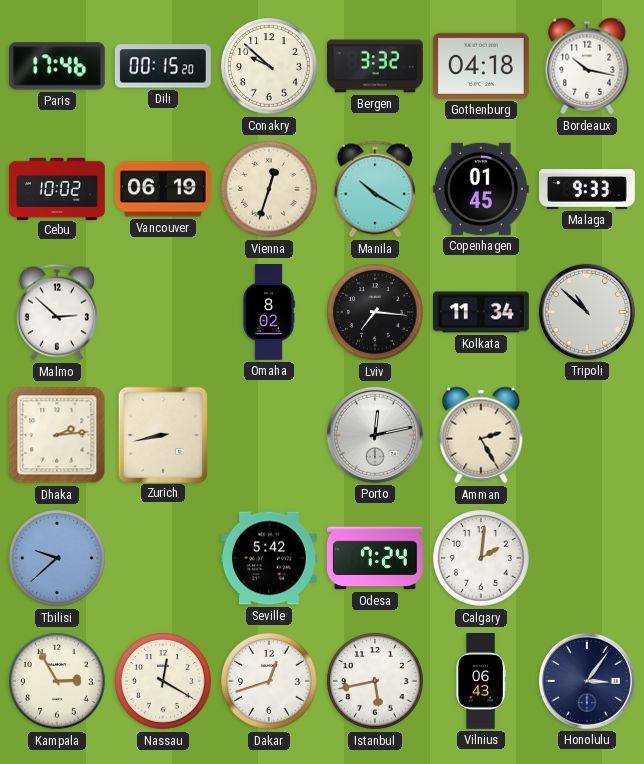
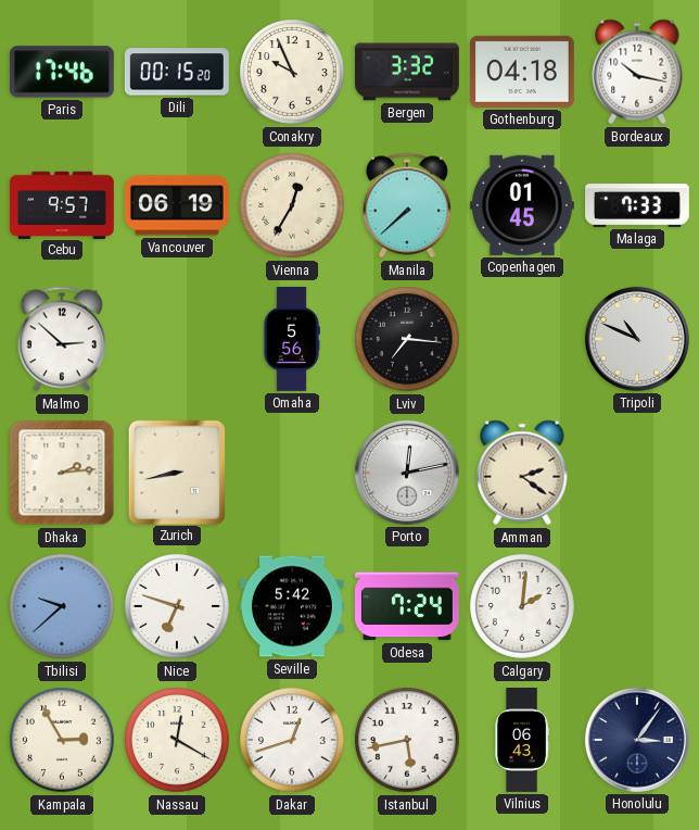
Conakry: 9:52 -> 9:56 (293, 73)
Cebu: 10:02 -> 9:57 (63, 204)
Vienna: 12:33 -> 12:35 (293, 206)
Manila: 10:20 -> 7:38 (407, 205)
Malaga: 9:33 -> 7:33 (638, 205)
Omaha: 8:02 -> 5:56 (292, 340)
Kolkata: 11:34 -> none (482, 312)
Tripoli: 10:52 -> 10:49 (637, 339)
Amman: 2:25 -> 2:21 (522, 473)
Nice: none -> 6:48 (178, 607)
